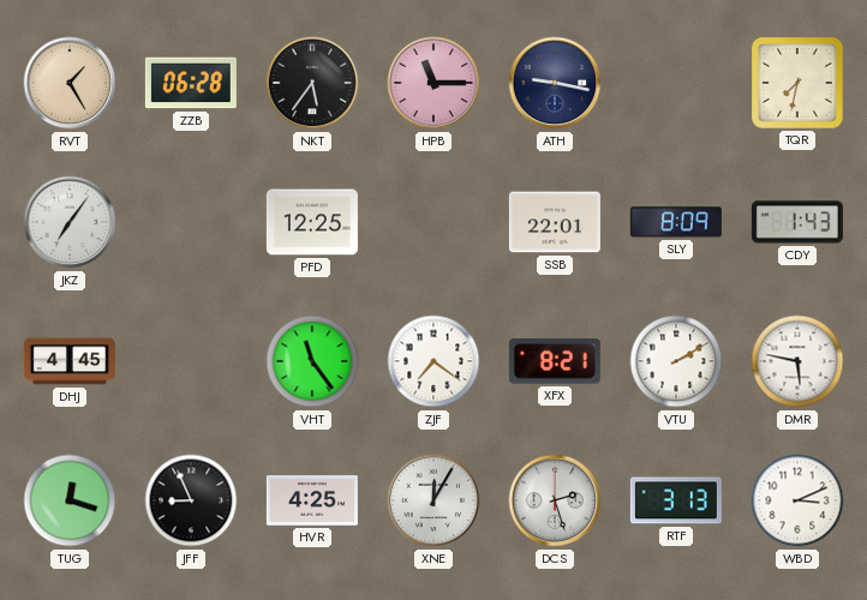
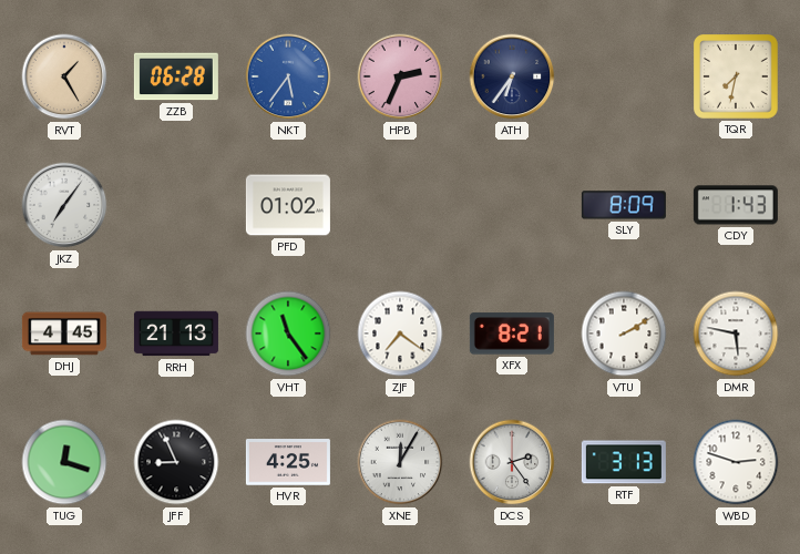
NKT dial: black -> blue (288, 76)
HPB: 11:15 -> 2:34 (400, 76)
ATH: 9:17 -> 6:36 (512, 76)
PFD: 12:25 -> 01:02 (288, 205)
SSB: 22:01 -> none (555, 222)
RRH: none -> 21:13 (176, 334)
DCS: 2:27 -> 2:24 (512, 462)
WBD: 3:11 -> 2:48 (736, 462)
